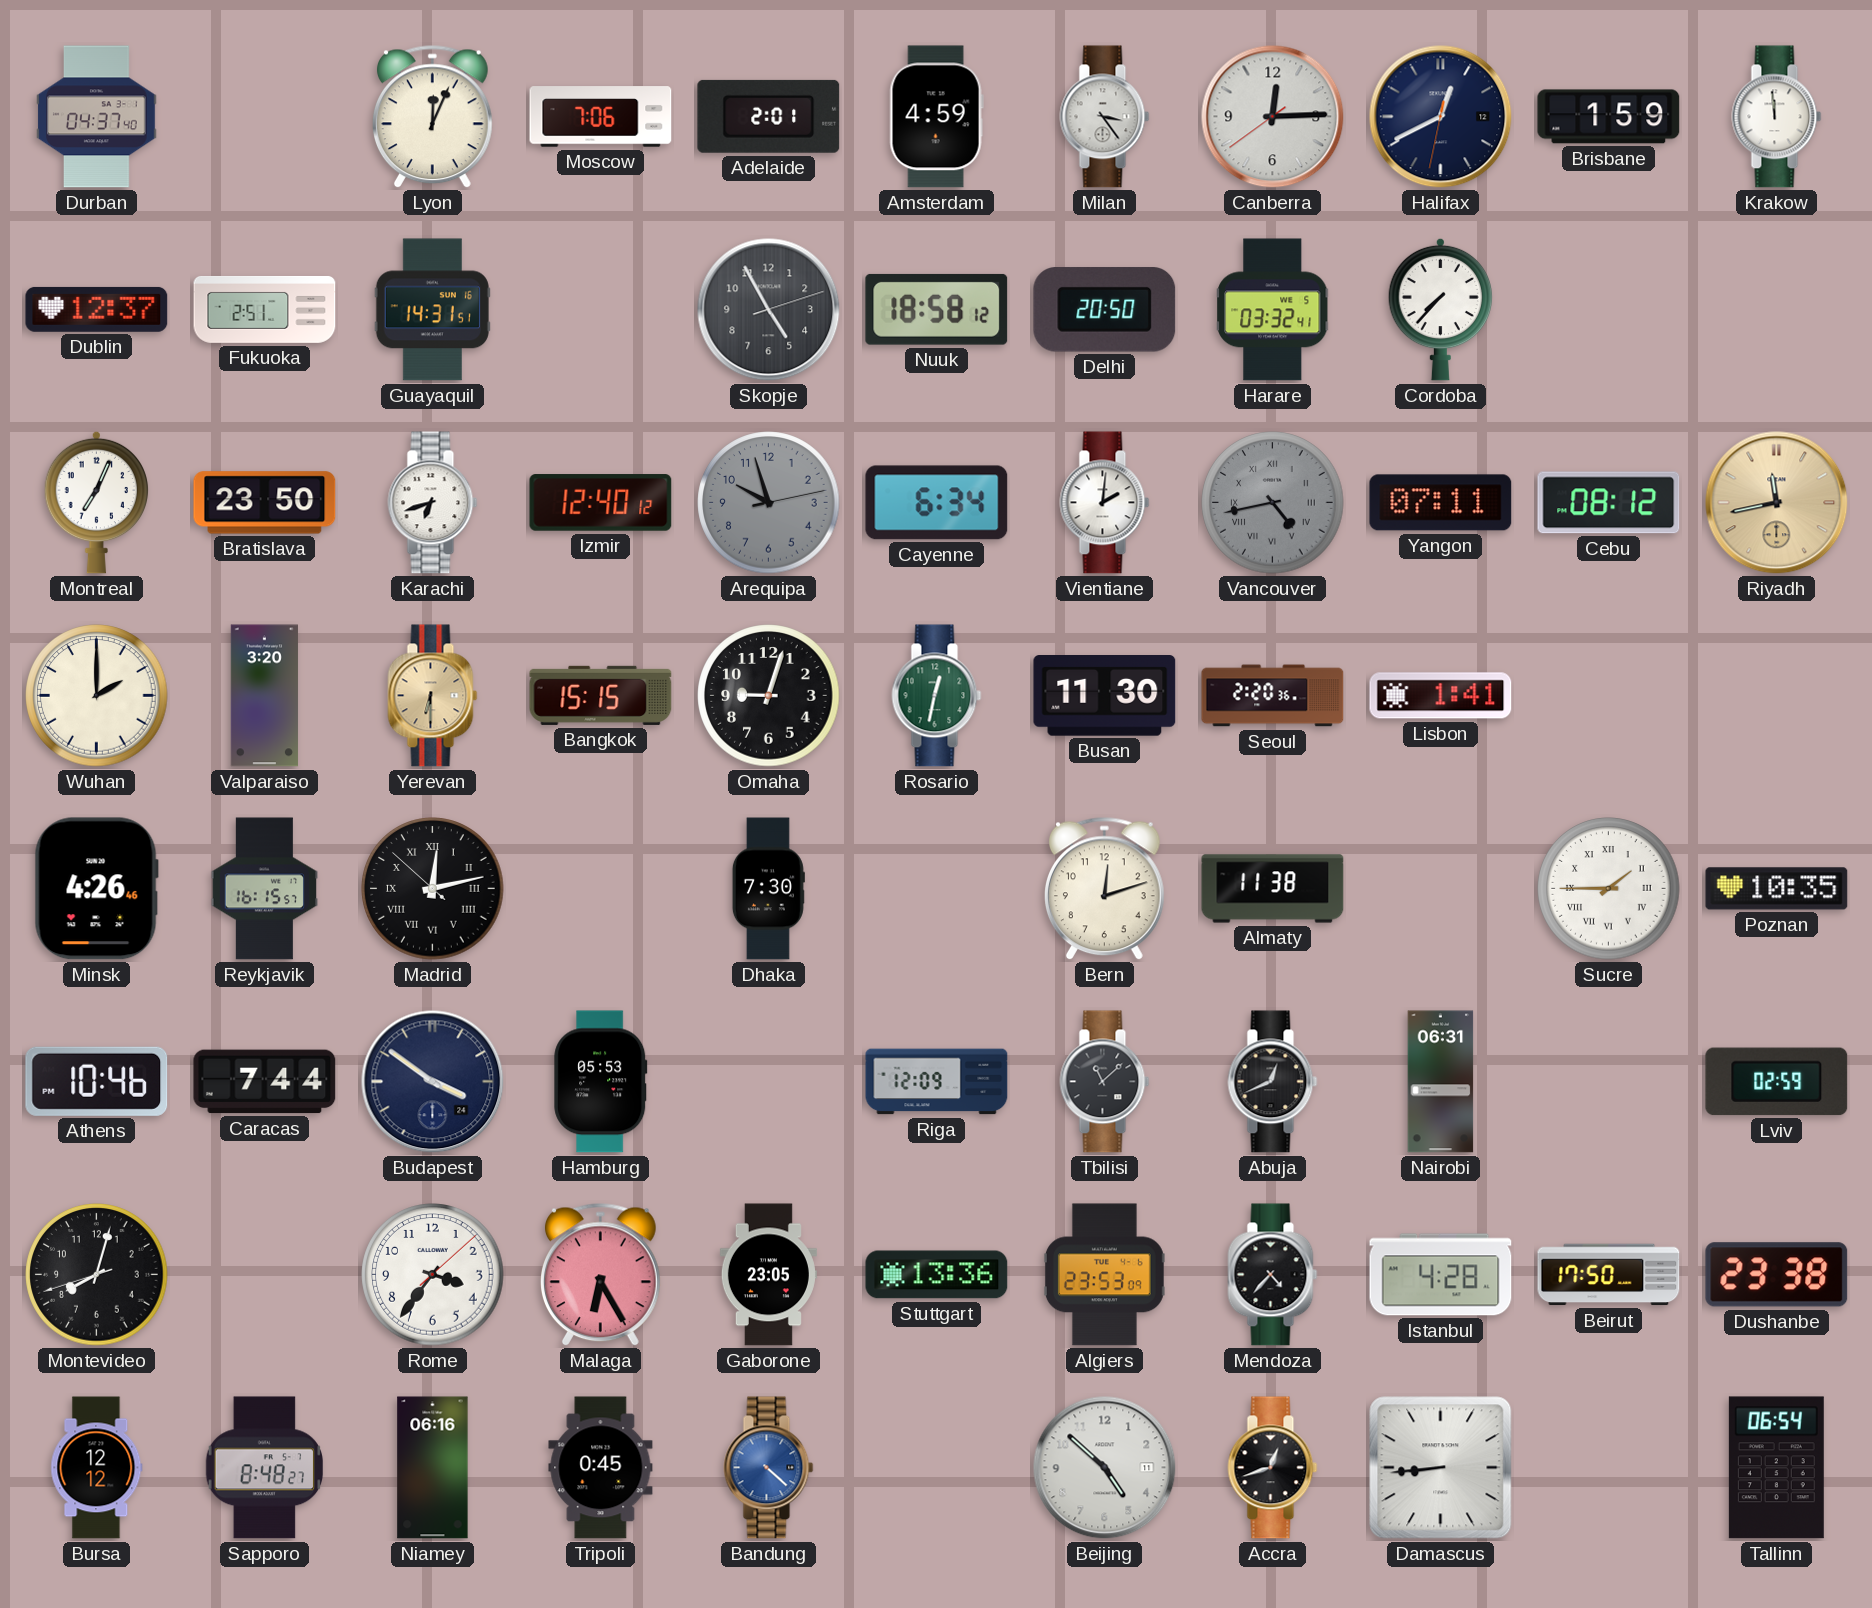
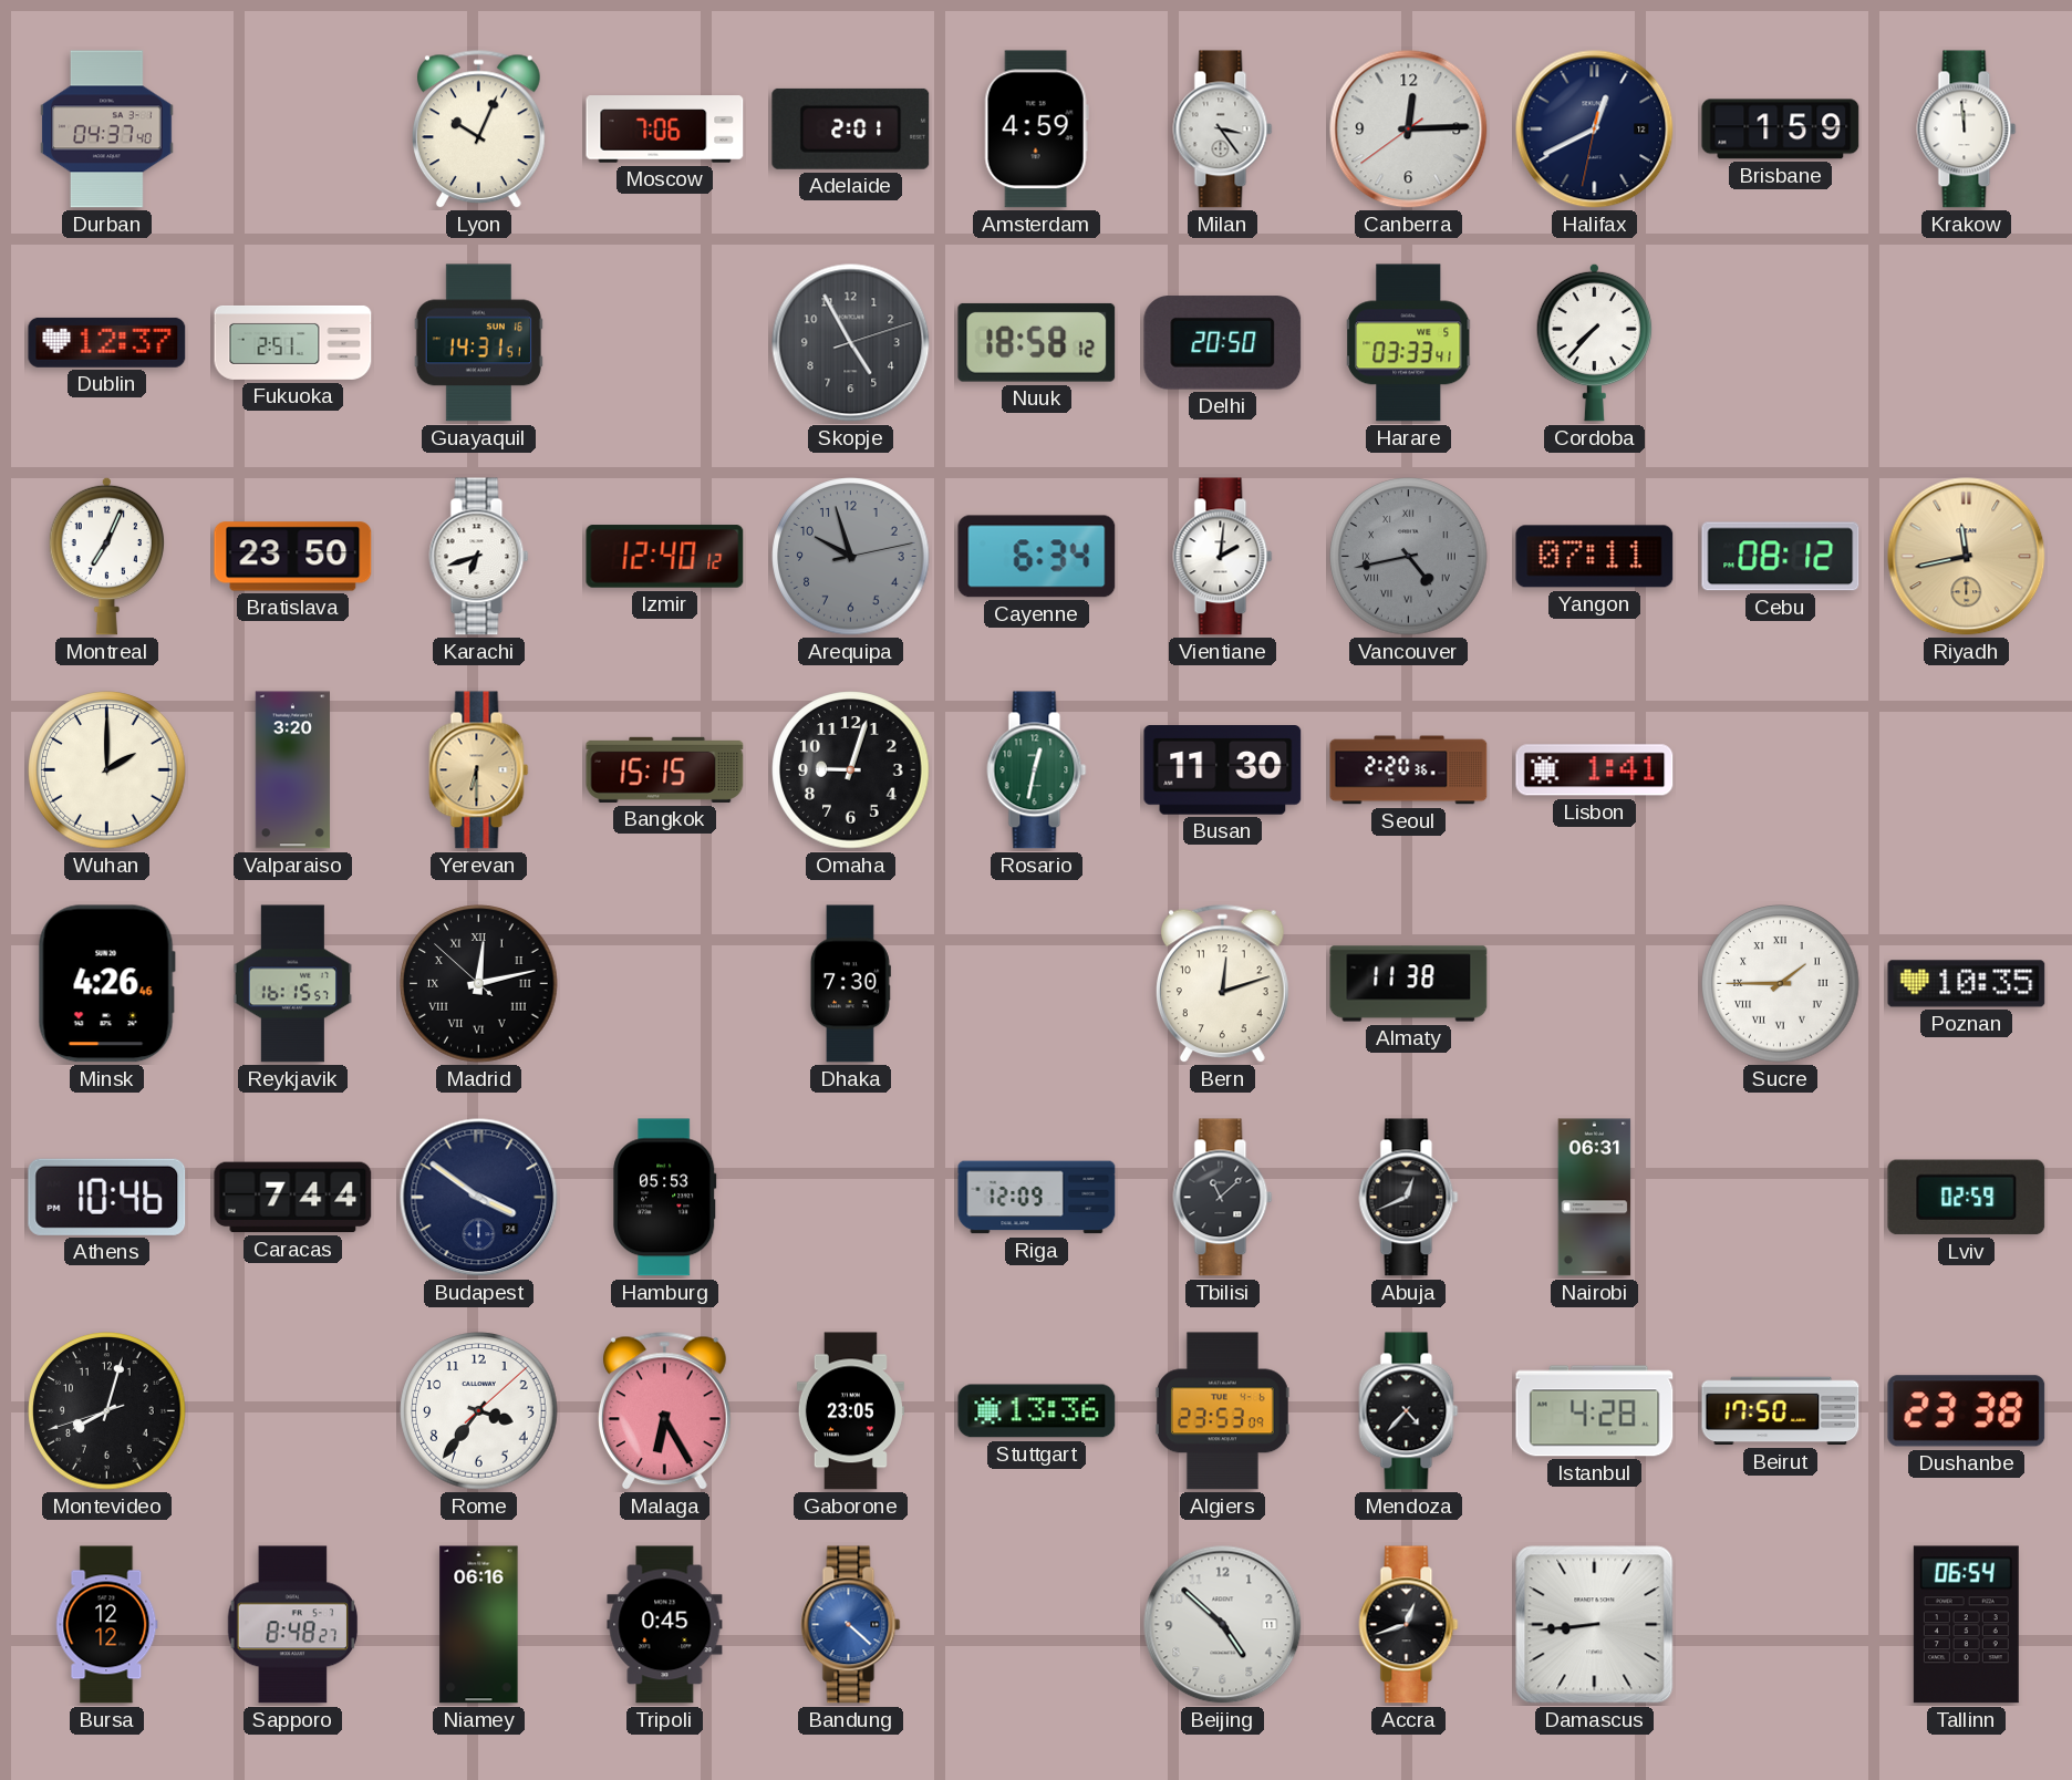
Lyon: 12:04 -> 10:04 (478, 130)
Harare: 03:32 -> 03:33 (1409, 343)
